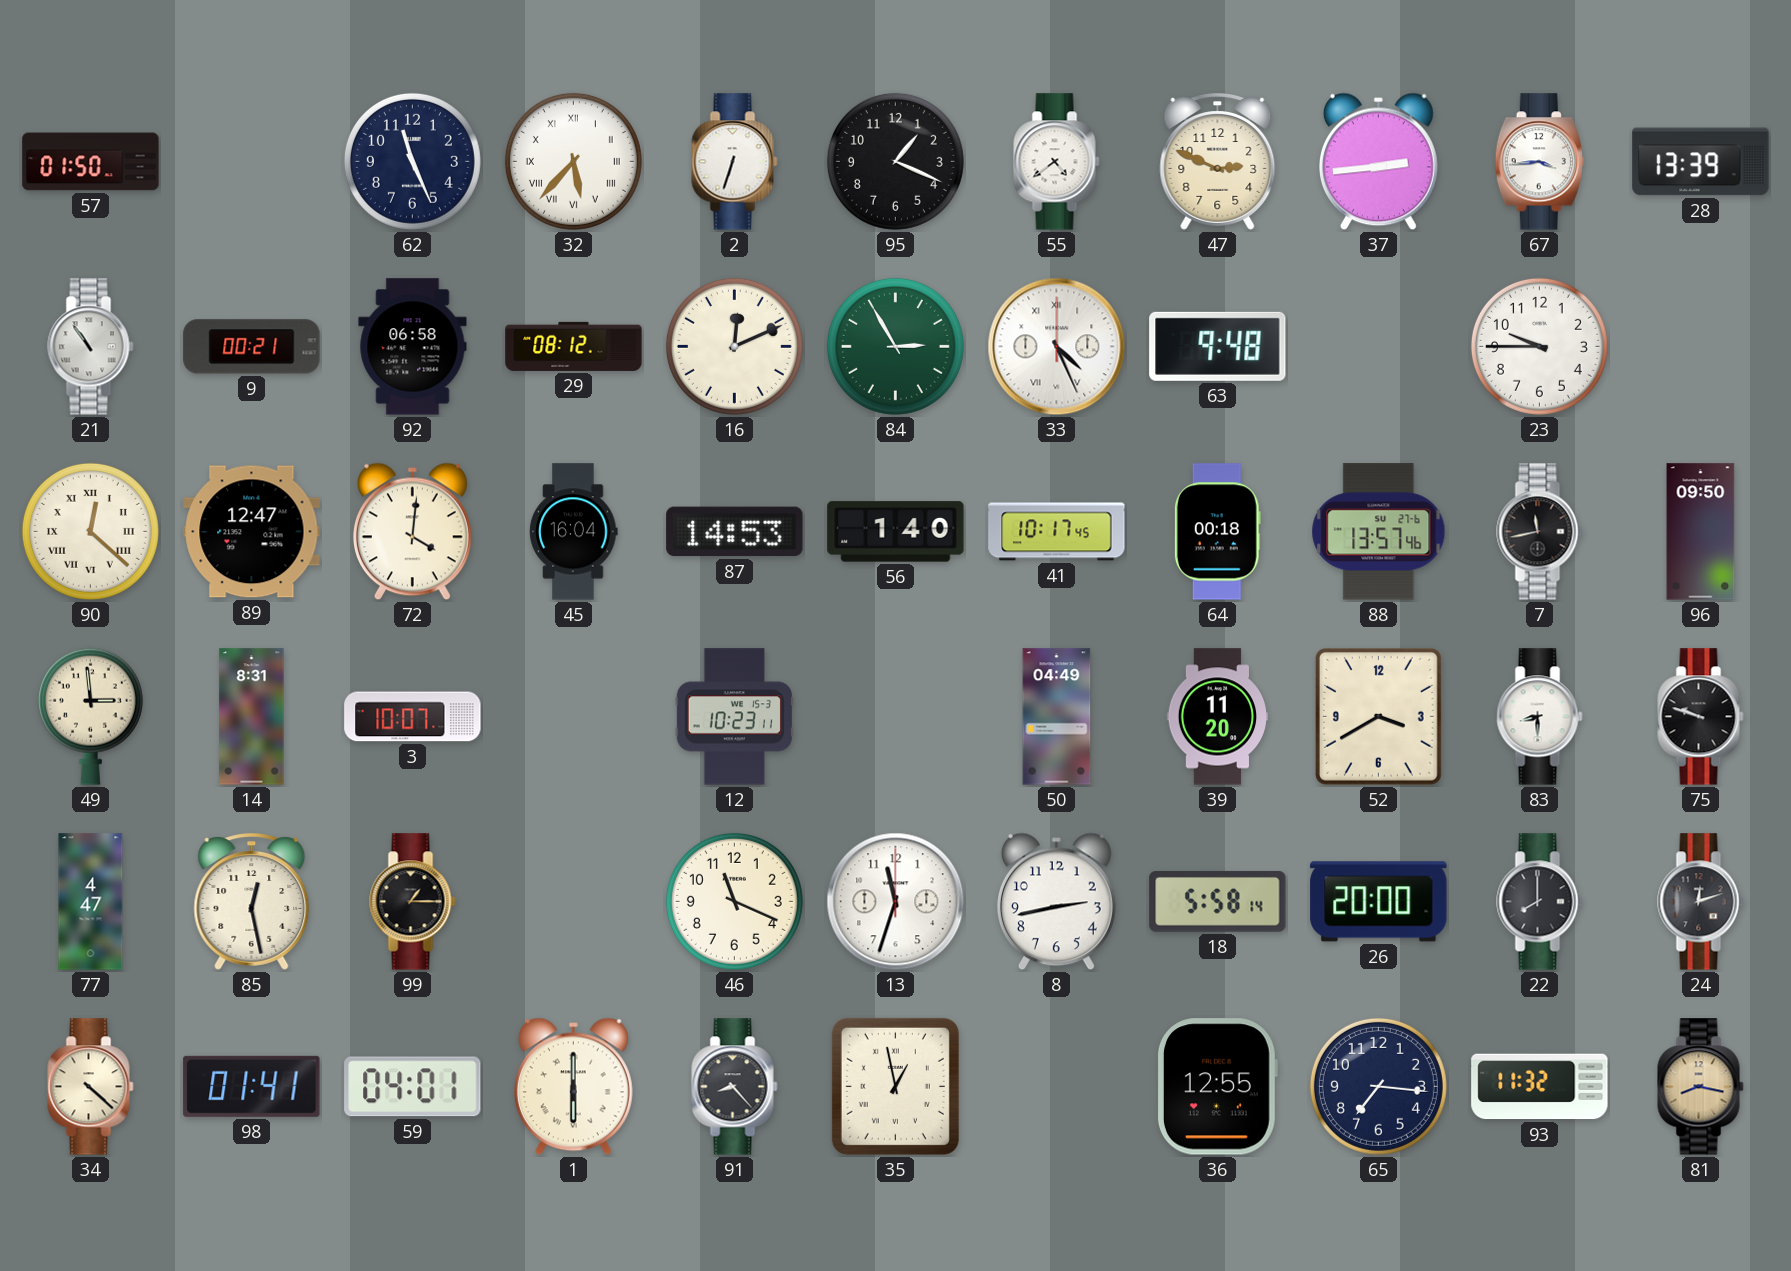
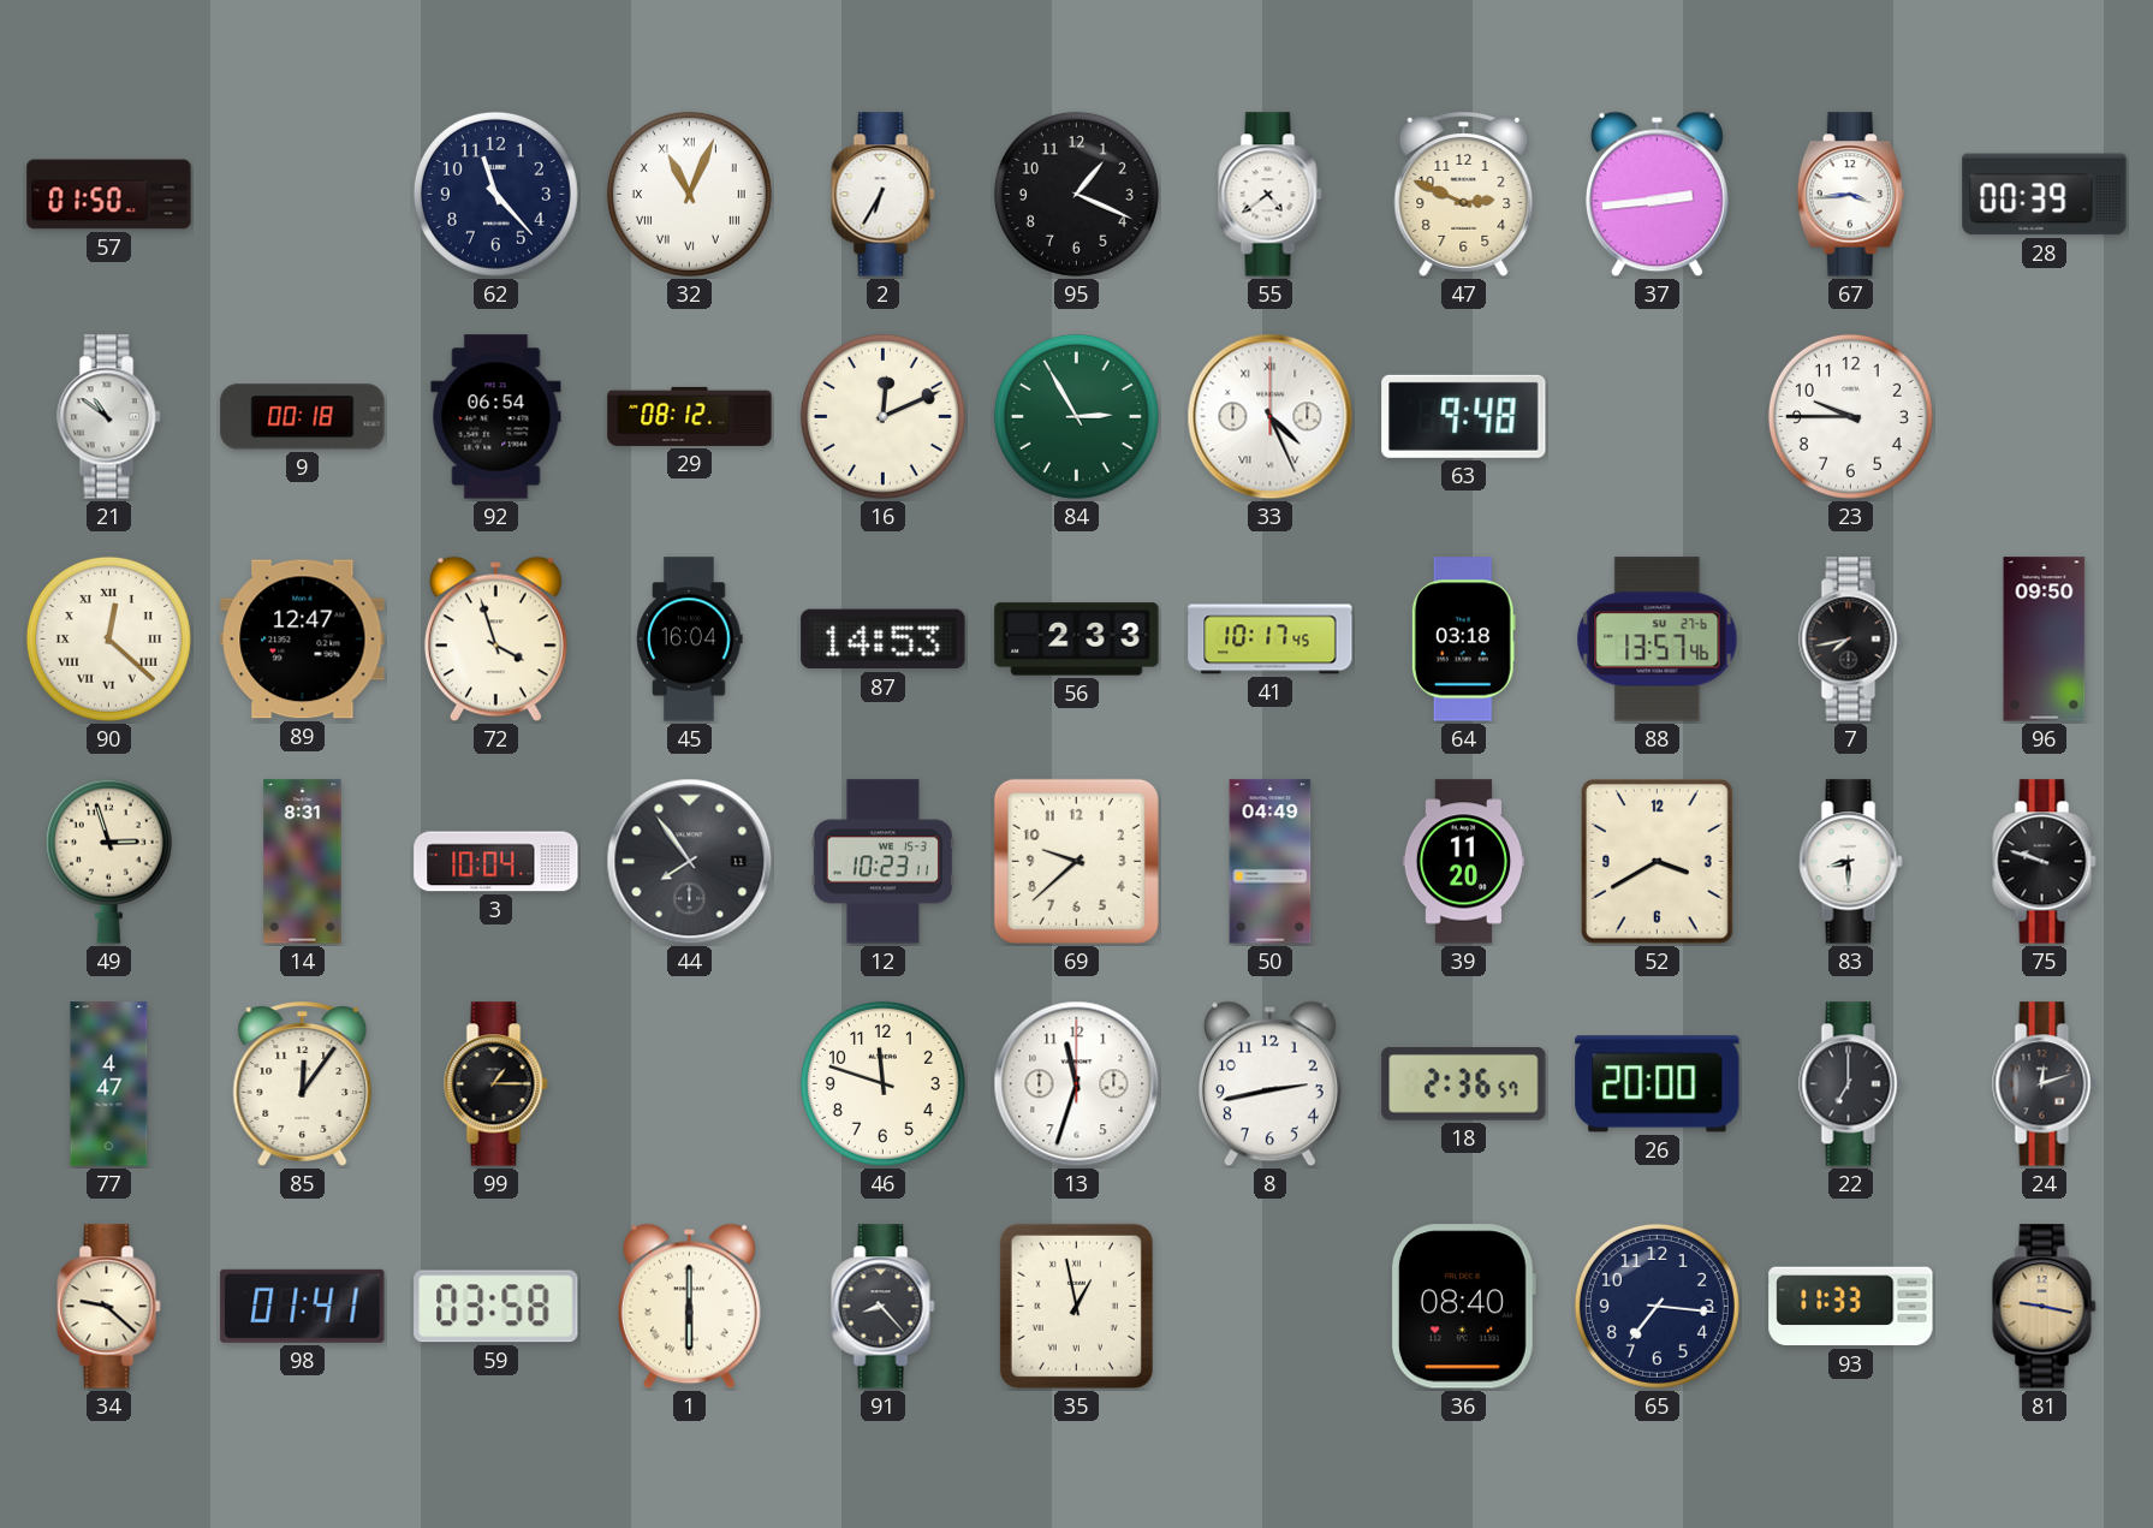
62: 11:26 -> 11:23 (495, 194)
32: 5:37 -> 11:04 (689, 194)
2: 6:33 -> 6:35 (884, 195)
28: 13:39 -> 00:39 (2045, 195)
21: 10:54 -> 10:51 (109, 417)
9: 00:21 -> 00:18 (303, 417)
92: 06:58 -> 06:54 (496, 417)
72: 4:01 -> 3:57 (495, 640)
56: 1:40 -> 2:33 (1077, 640)
64: 00:18 -> 03:18 (1463, 640)
7: 11:43 -> 7:43 (1851, 640)
49: 2:59 -> 2:57 (108, 861)
3: 10:07 -> 10:04 (496, 862)
44: none -> 7:54 (690, 862)
69: none -> 9:38 (1076, 861)
85: 12:28 -> 12:06 (303, 1084)
46: 11:19 -> 11:48 (882, 1083)
18: 5:58 -> 2:36 (1464, 1083)
22: 8:00 -> 7:00 (1851, 1084)
34: 4:22 -> 9:22 (109, 1307)
59: 04:01 -> 03:58 (496, 1307)
36: 12:55 -> 08:40 (1463, 1307)
93: 11:32 -> 11:33 (1851, 1307)
81: 8:17 -> 9:17 (2045, 1307)
